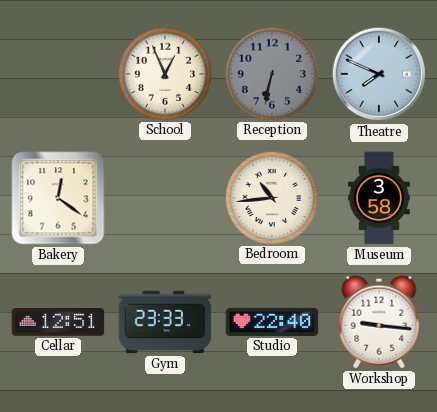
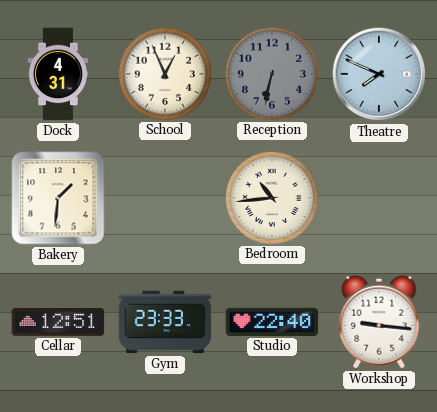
Dock: none -> 4:31 (58, 74)
Bakery: 12:21 -> 1:31 (58, 198)
Museum: 3:58 -> none (379, 198)
